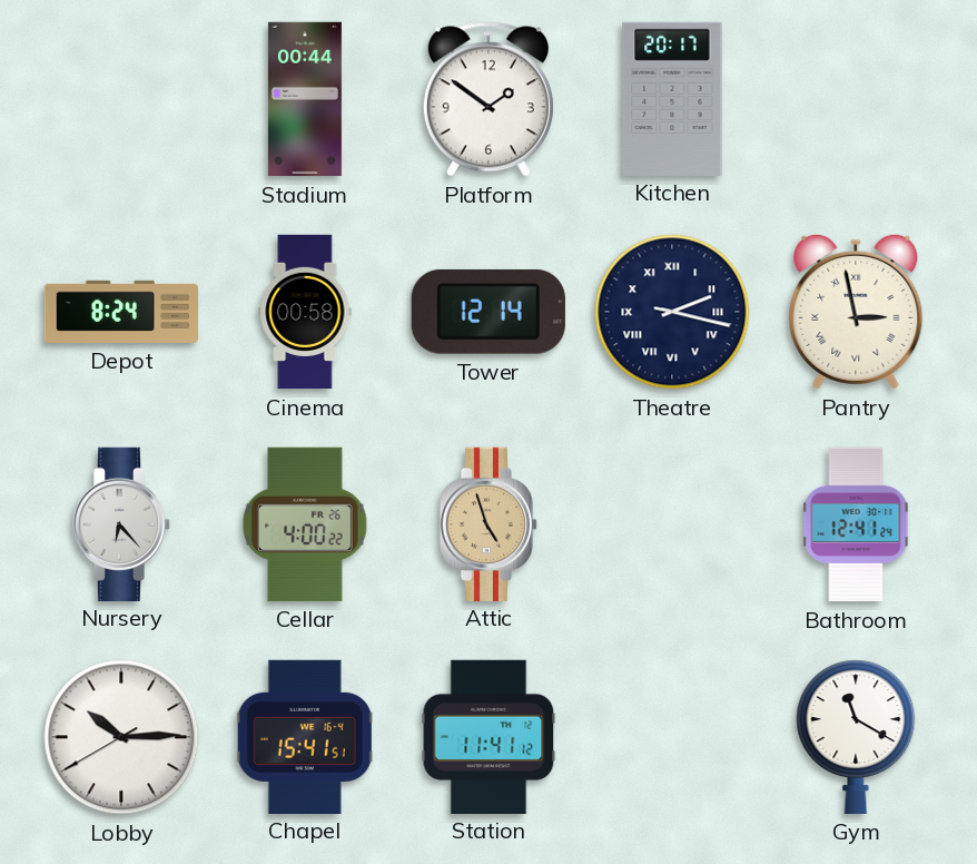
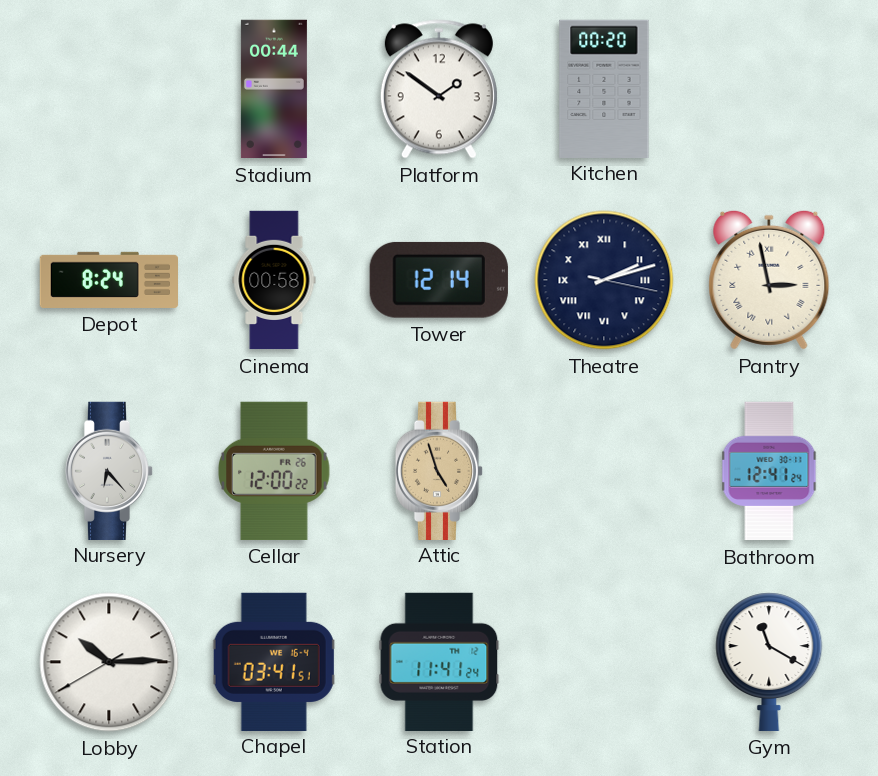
Kitchen: 20:17 -> 00:20 (604, 88)
Theatre: 2:17 -> 2:12 (604, 280)
Cellar: 4:00 -> 12:00 (274, 471)
Chapel: 15:41 -> 03:41 (274, 661)
Station: 11:41:12 -> 11:41:24 (439, 661)
